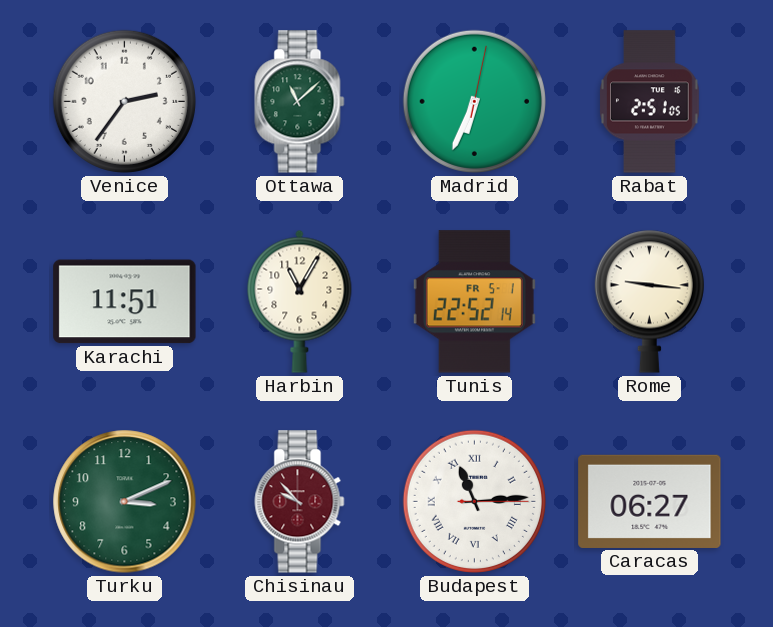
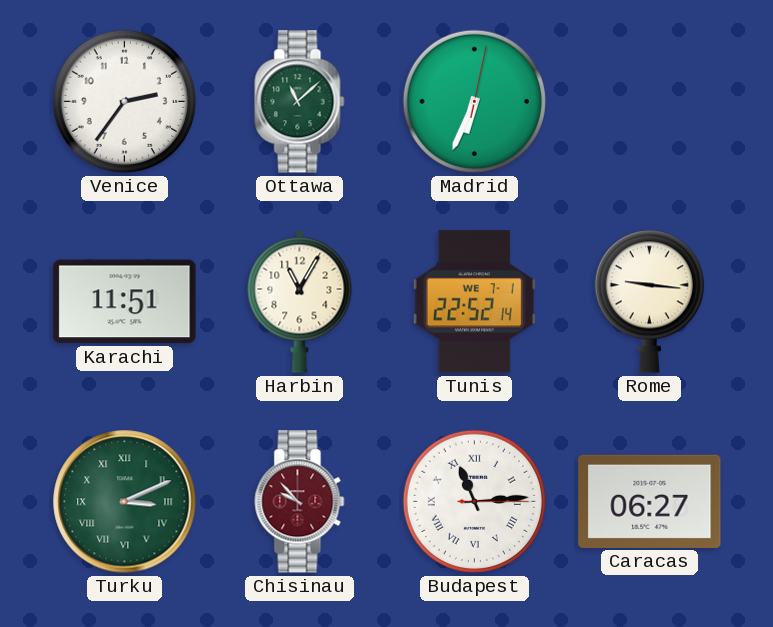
Rabat: 2:51 -> none (650, 102)
Tunis date: FR 5-1 -> WE 7-1 (474, 302)
Turku numerals: Arabic -> Roman (125, 502)
